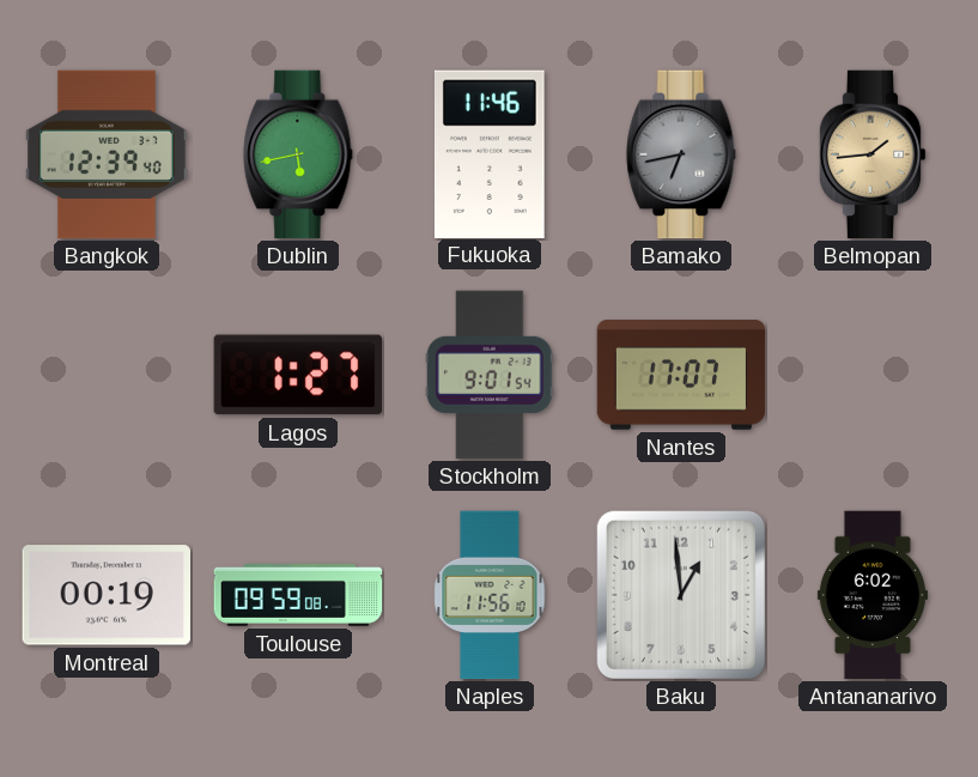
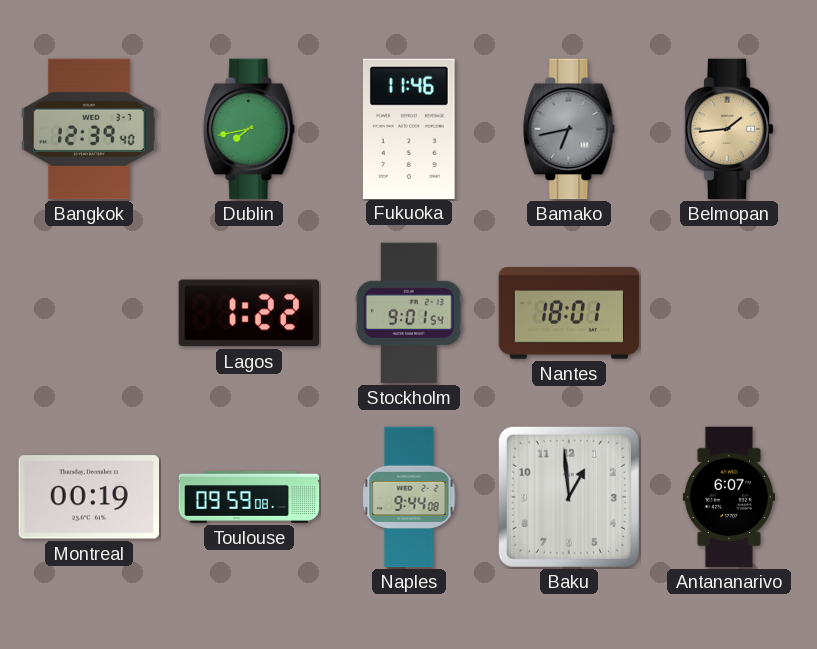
Dublin: 5:43 -> 7:43 (249, 129)
Lagos: 1:27 -> 1:22 (248, 313)
Nantes: 17:07 -> 18:01 (569, 313)
Naples: 11:56 -> 9:44 (409, 497)
Antananarivo: 6:02 -> 6:07 (729, 497)
